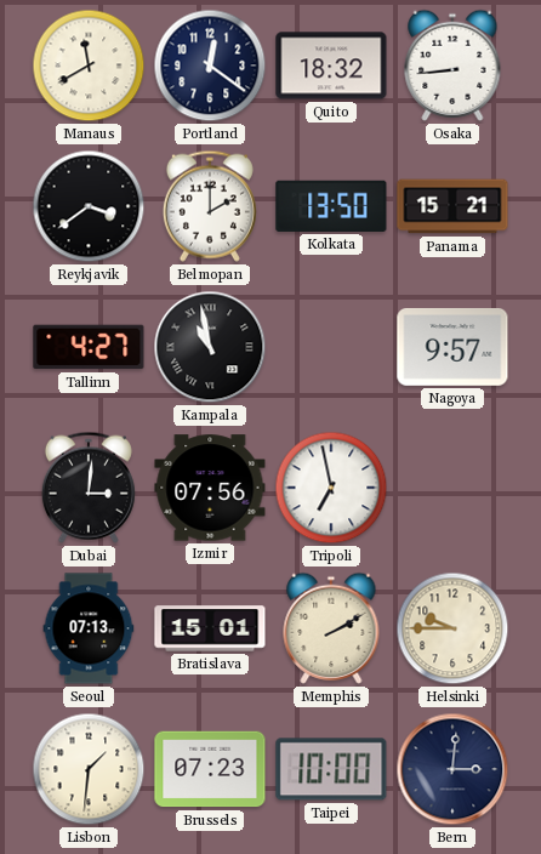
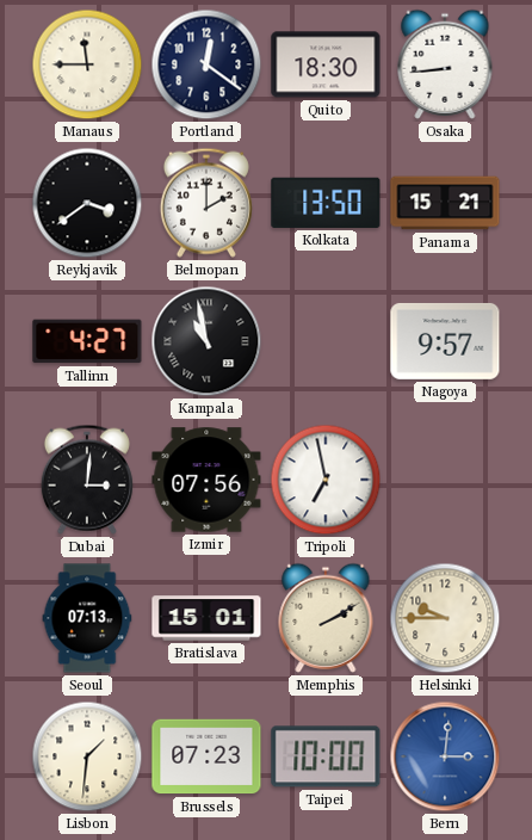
Manaus: 11:40 -> 11:45 (87, 64)
Quito: 18:32 -> 18:30 (326, 64)
Bern dial: navy -> blue (445, 756)
